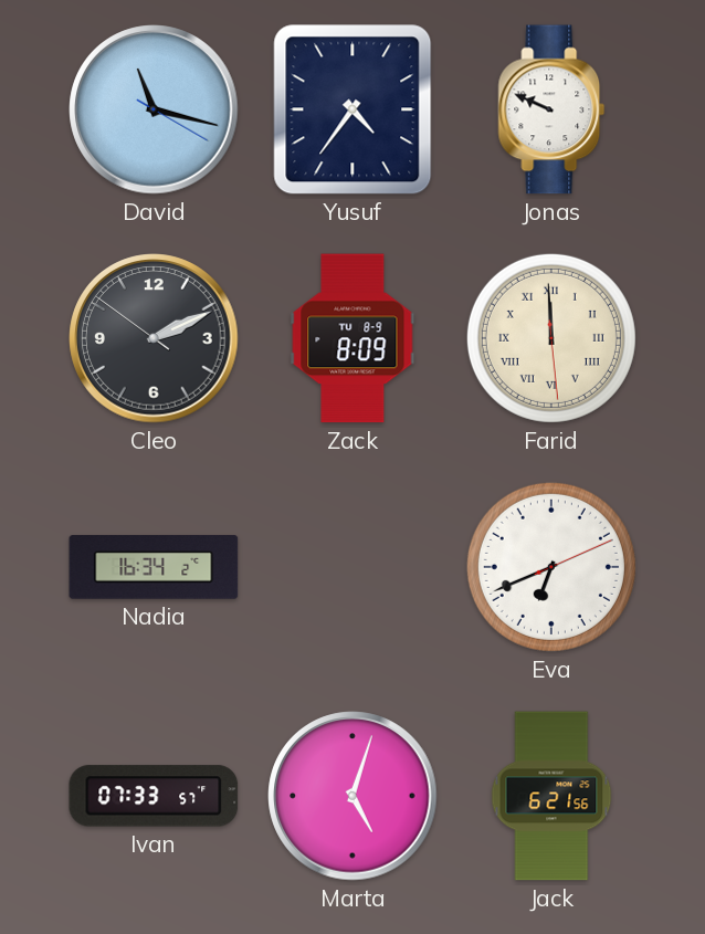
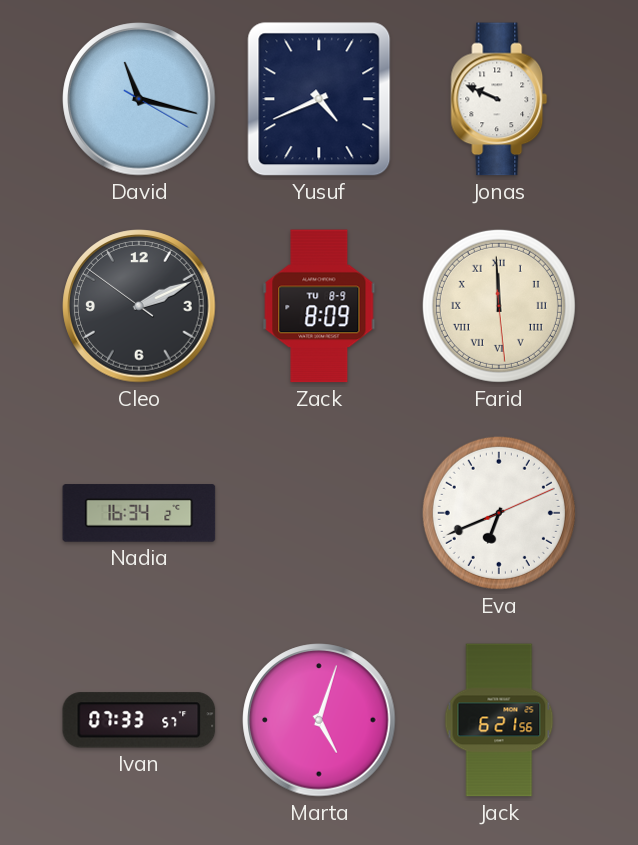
Yusuf: 4:36 -> 4:41 (319, 99)
